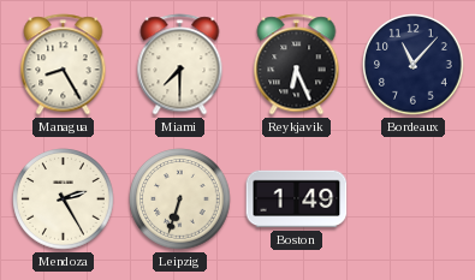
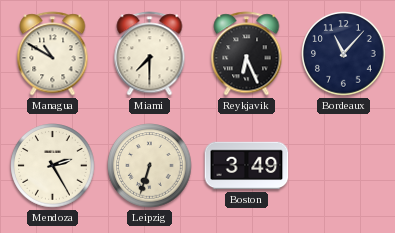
Managua: 8:25 -> 10:50 (53, 54)
Boston: 1:49 -> 3:49 (247, 166)
